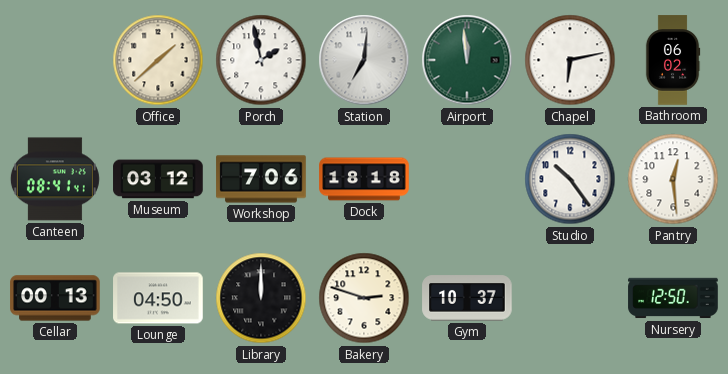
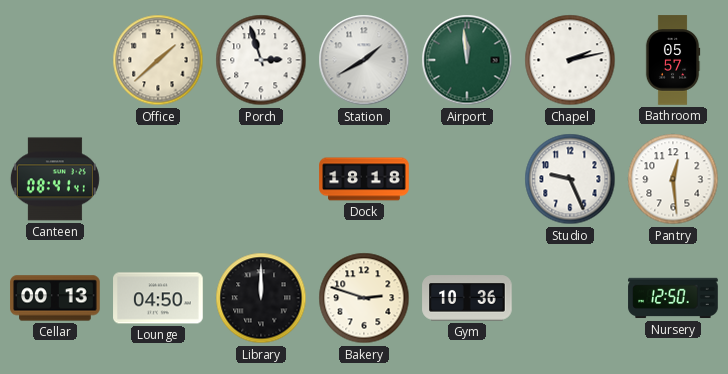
Porch: 1:58 -> 2:57 (261, 60)
Station: 7:01 -> 1:40 (364, 60)
Chapel: 6:13 -> 2:13 (570, 60)
Bathroom: 06:02 -> 05:57 (673, 60)
Museum: 03:12 -> none (158, 179)
Workshop: 7:06 -> none (261, 179)
Studio: 10:24 -> 9:26 (570, 179)
Gym: 10:37 -> 10:36 (467, 298)
